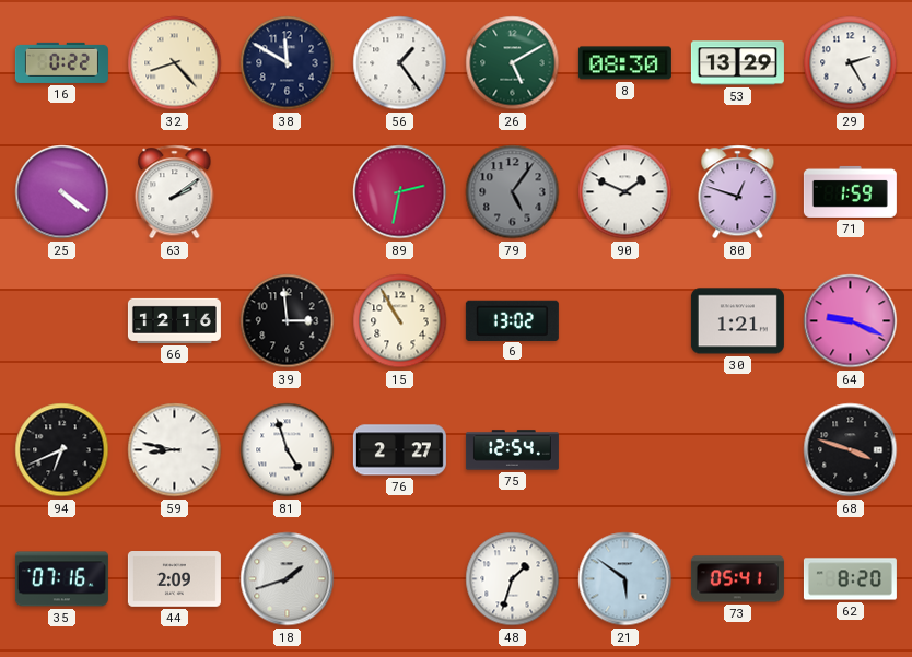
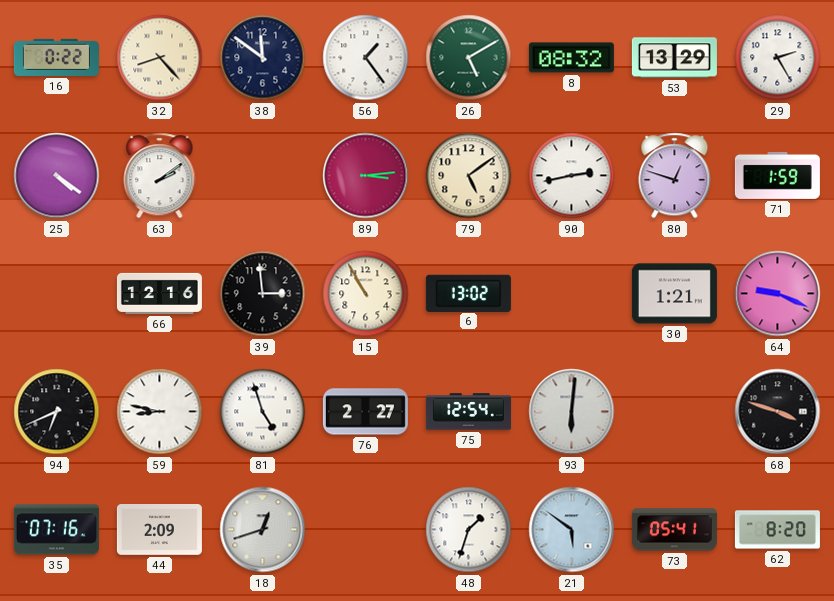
38: 11:50 -> 11:51 (263, 58)
8: 08:30 -> 08:32 (571, 58)
89: 2:32 -> 3:14 (366, 176)
79: 5:06 -> 5:09 (469, 176)
79 dial: grey -> cream (469, 176)
90: 1:49 -> 2:43 (572, 176)
93: none -> 6:01 (572, 412)
18: 1:42 -> 12:42 (263, 530)
